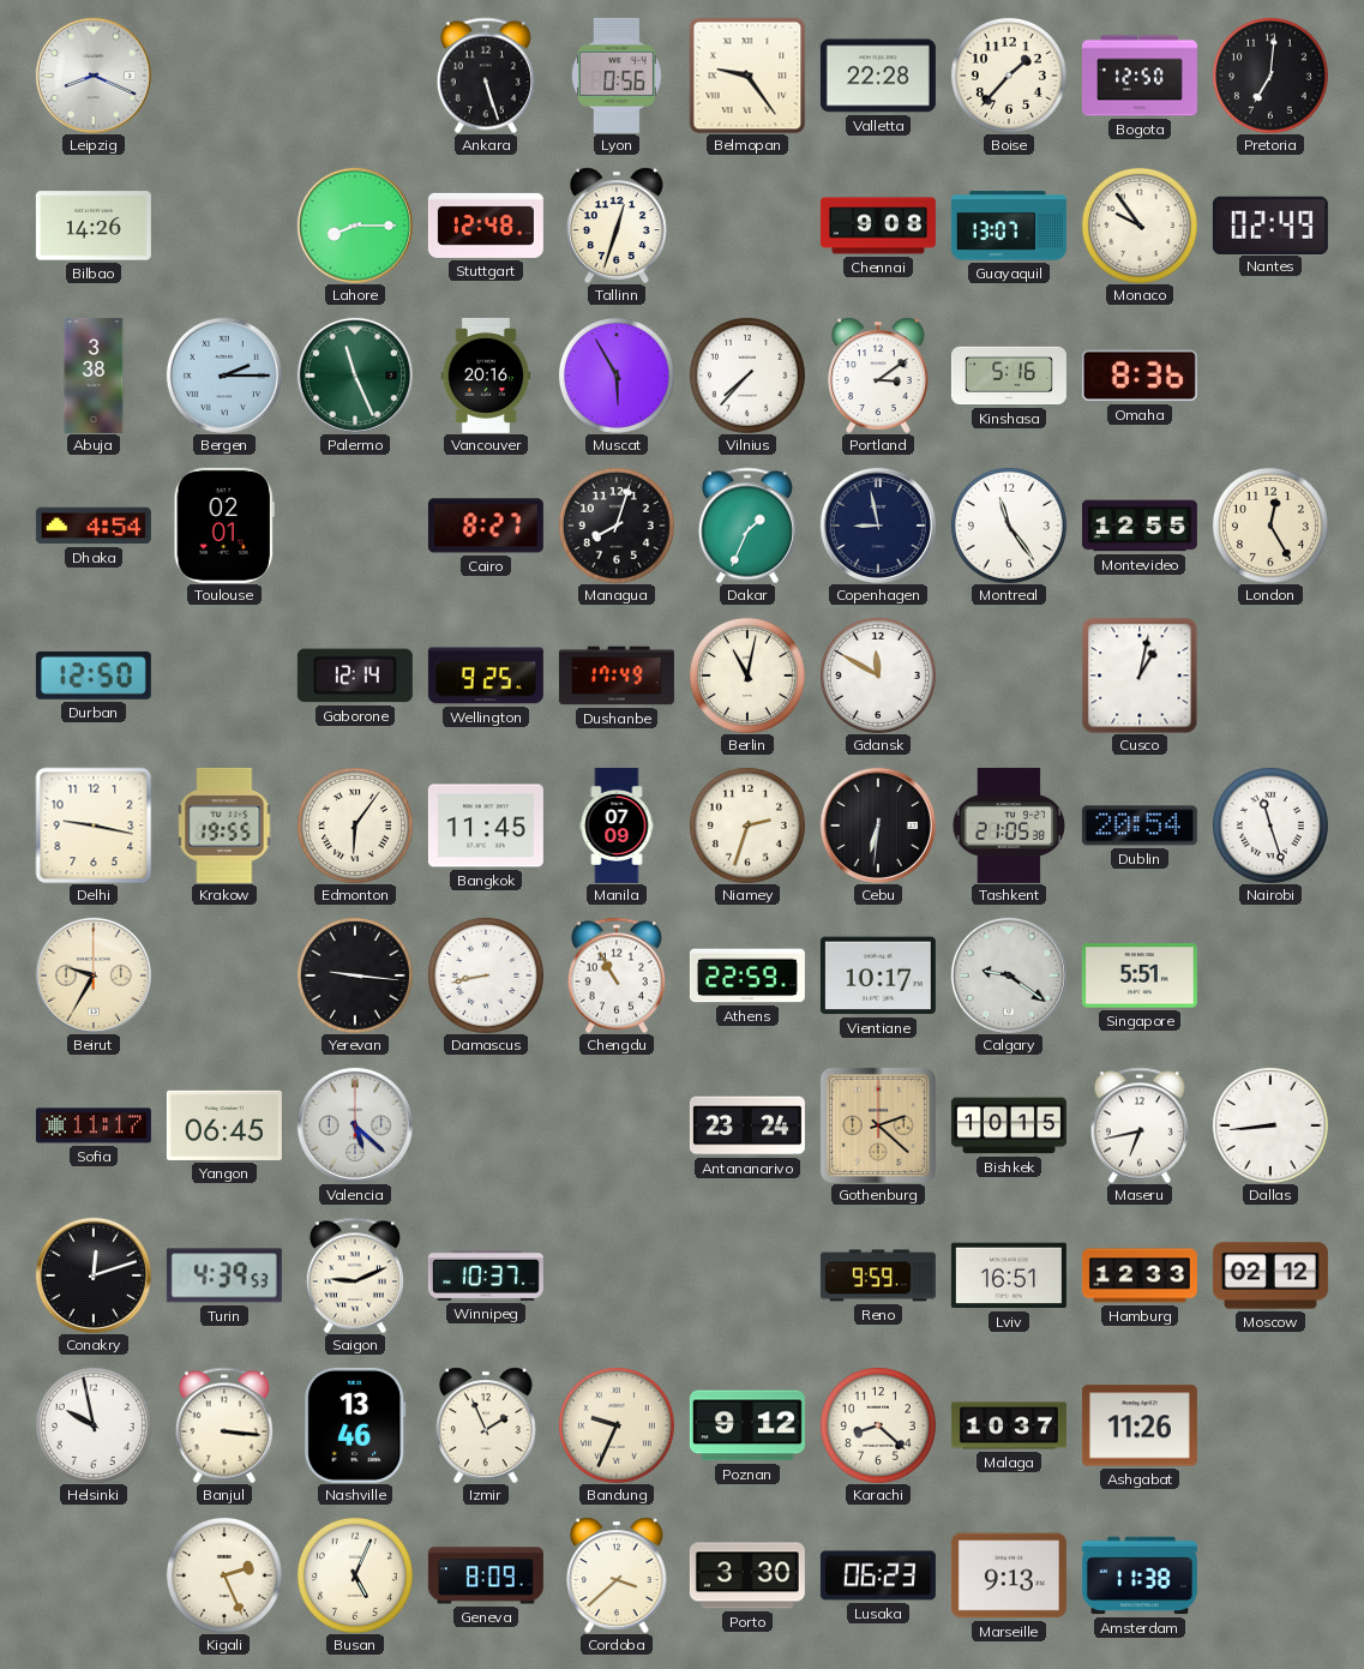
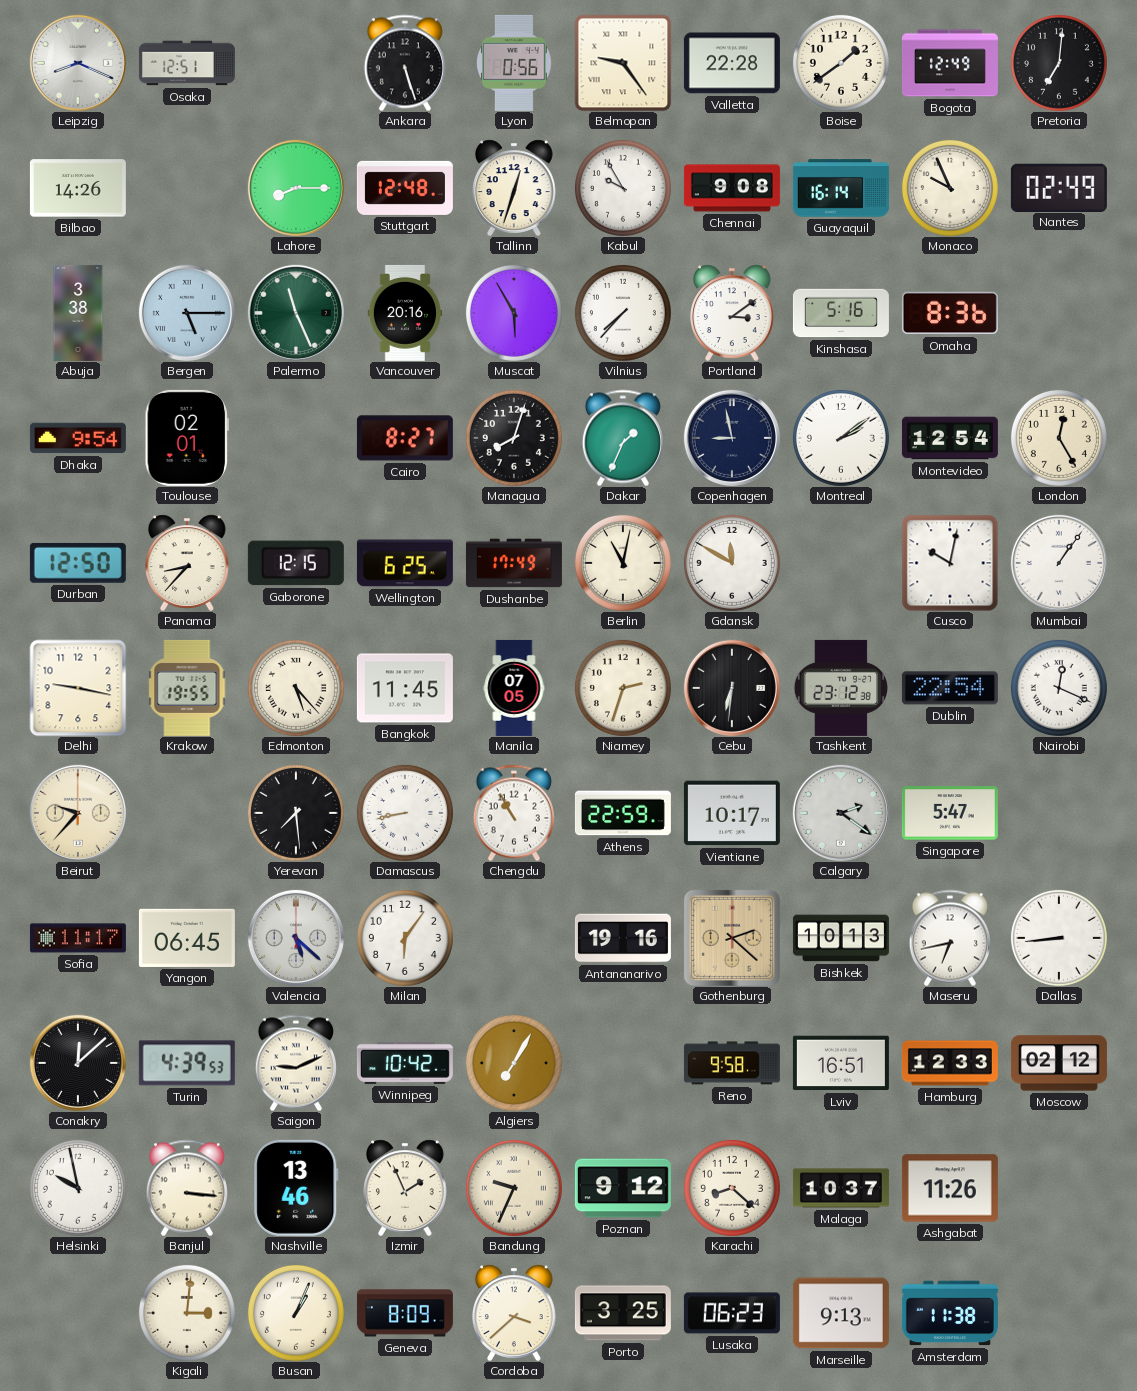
Osaka: none -> 12:51 (187, 63)
Boise: 1:37 -> 1:39 (841, 63)
Bogota: 12:50 -> 12:49 (950, 63)
Kabul: none -> 9:55 (623, 188)
Guayaquil: 13:07 -> 16:14 (841, 188)
Monaco: 9:54 -> 9:56 (950, 188)
Bergen: 2:15 -> 5:15 (187, 313)
Dhaka: 4:54 -> 9:54 (78, 438)
Montreal: 11:24 -> 2:09 (841, 438)
Montevideo: 12:55 -> 12:54 (950, 438)
Panama: none -> 8:37 (188, 563)
Gaborone: 12:14 -> 12:15 (296, 563)
Wellington: 9:25 -> 6:25 (405, 563)
Cusco: 1:02 -> 10:02 (950, 563)
Mumbai: none -> 1:06 (1059, 563)
Edmonton: 6:06 -> 5:23 (296, 688)
Manila: 07:09 -> 07:05 (514, 688)
Tashkent: 21:05 -> 23:12 (841, 688)
Dublin: 20:54 -> 22:54 (950, 688)
Nairobi: 11:27 -> 12:19 (1059, 688)
Beirut: 9:35 -> 9:37 (78, 813)
Yerevan: 9:16 -> 7:29 (296, 813)
Calgary: 9:21 -> 2:21 (841, 813)
Singapore: 5:51 -> 5:47 (950, 813)
Milan: none -> 6:06 (405, 938)
Antananarivo: 23:24 -> 19:16 (623, 938)
Bishkek: 10:15 -> 10:13 (841, 938)
Conakry: 12:12 -> 12:08 (78, 1063)
Winnipeg: 10:37 -> 10:42 (405, 1063)
Algiers: none -> 7:05 (514, 1063)
Reno: 9:59 -> 9:58 (732, 1063)
Kigali: 2:26 -> 3:01 (187, 1313)
Busan: 5:04 -> 1:04 (296, 1313)
Porto: 3:30 -> 3:25 (623, 1313)
